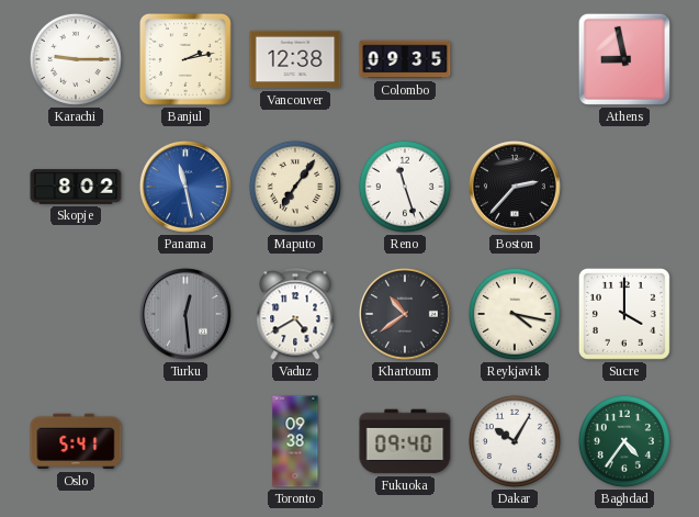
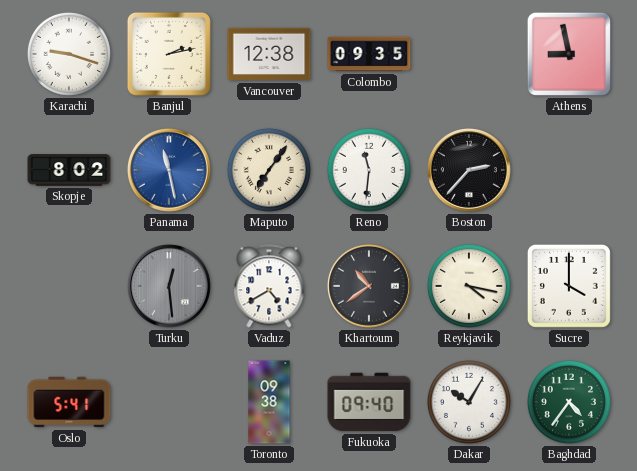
Karachi: 9:15 -> 9:18 (69, 54)
Reno: 11:27 -> 11:31 (369, 170)
